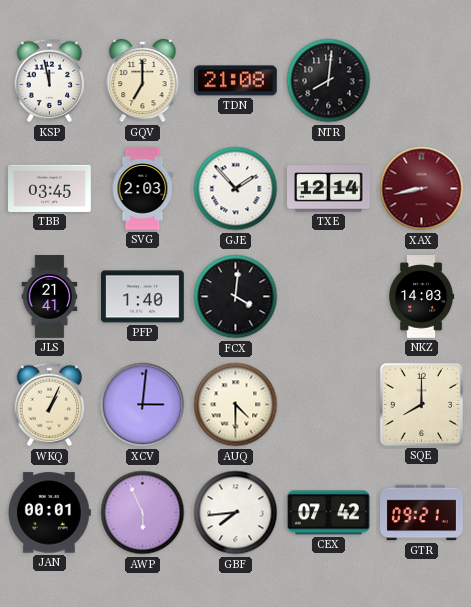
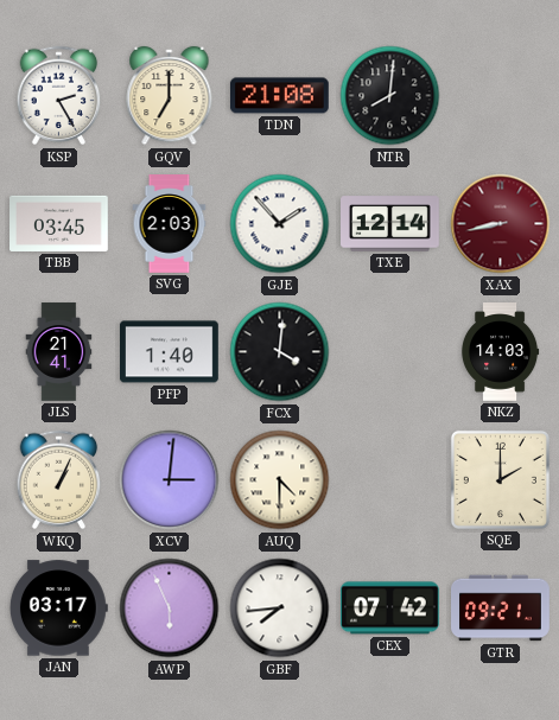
KSP: 11:58 -> 2:25 (59, 96)
SQE: 8:00 -> 2:00 (500, 479)
JAN: 00:01 -> 03:17 (58, 609)
